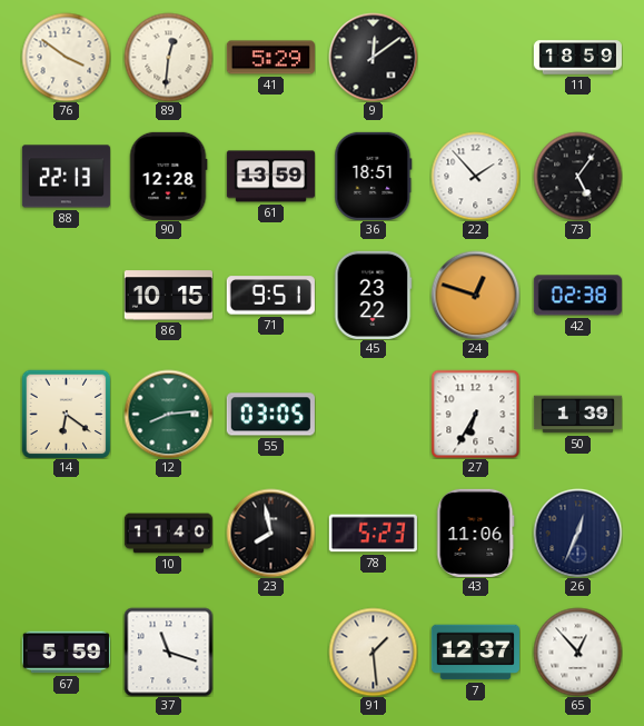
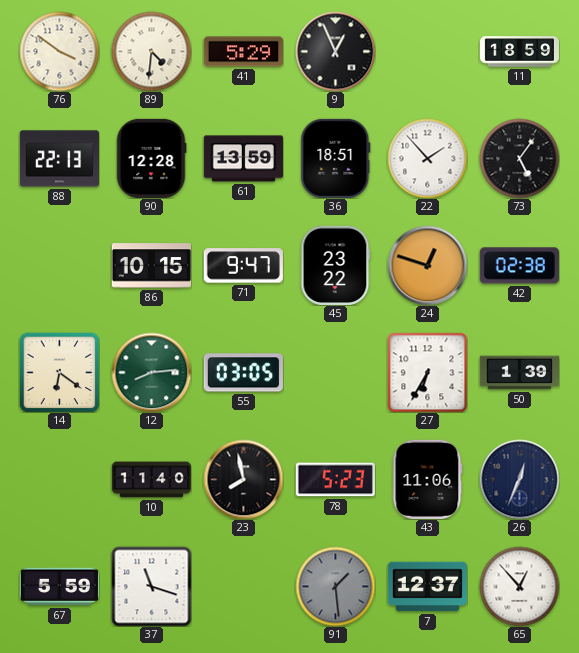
89: 12:31 -> 4:31 (151, 51)
9: 12:09 -> 12:56 (335, 51)
71: 9:51 -> 9:47 (243, 266)
91 dial: cream -> grey (335, 586)
